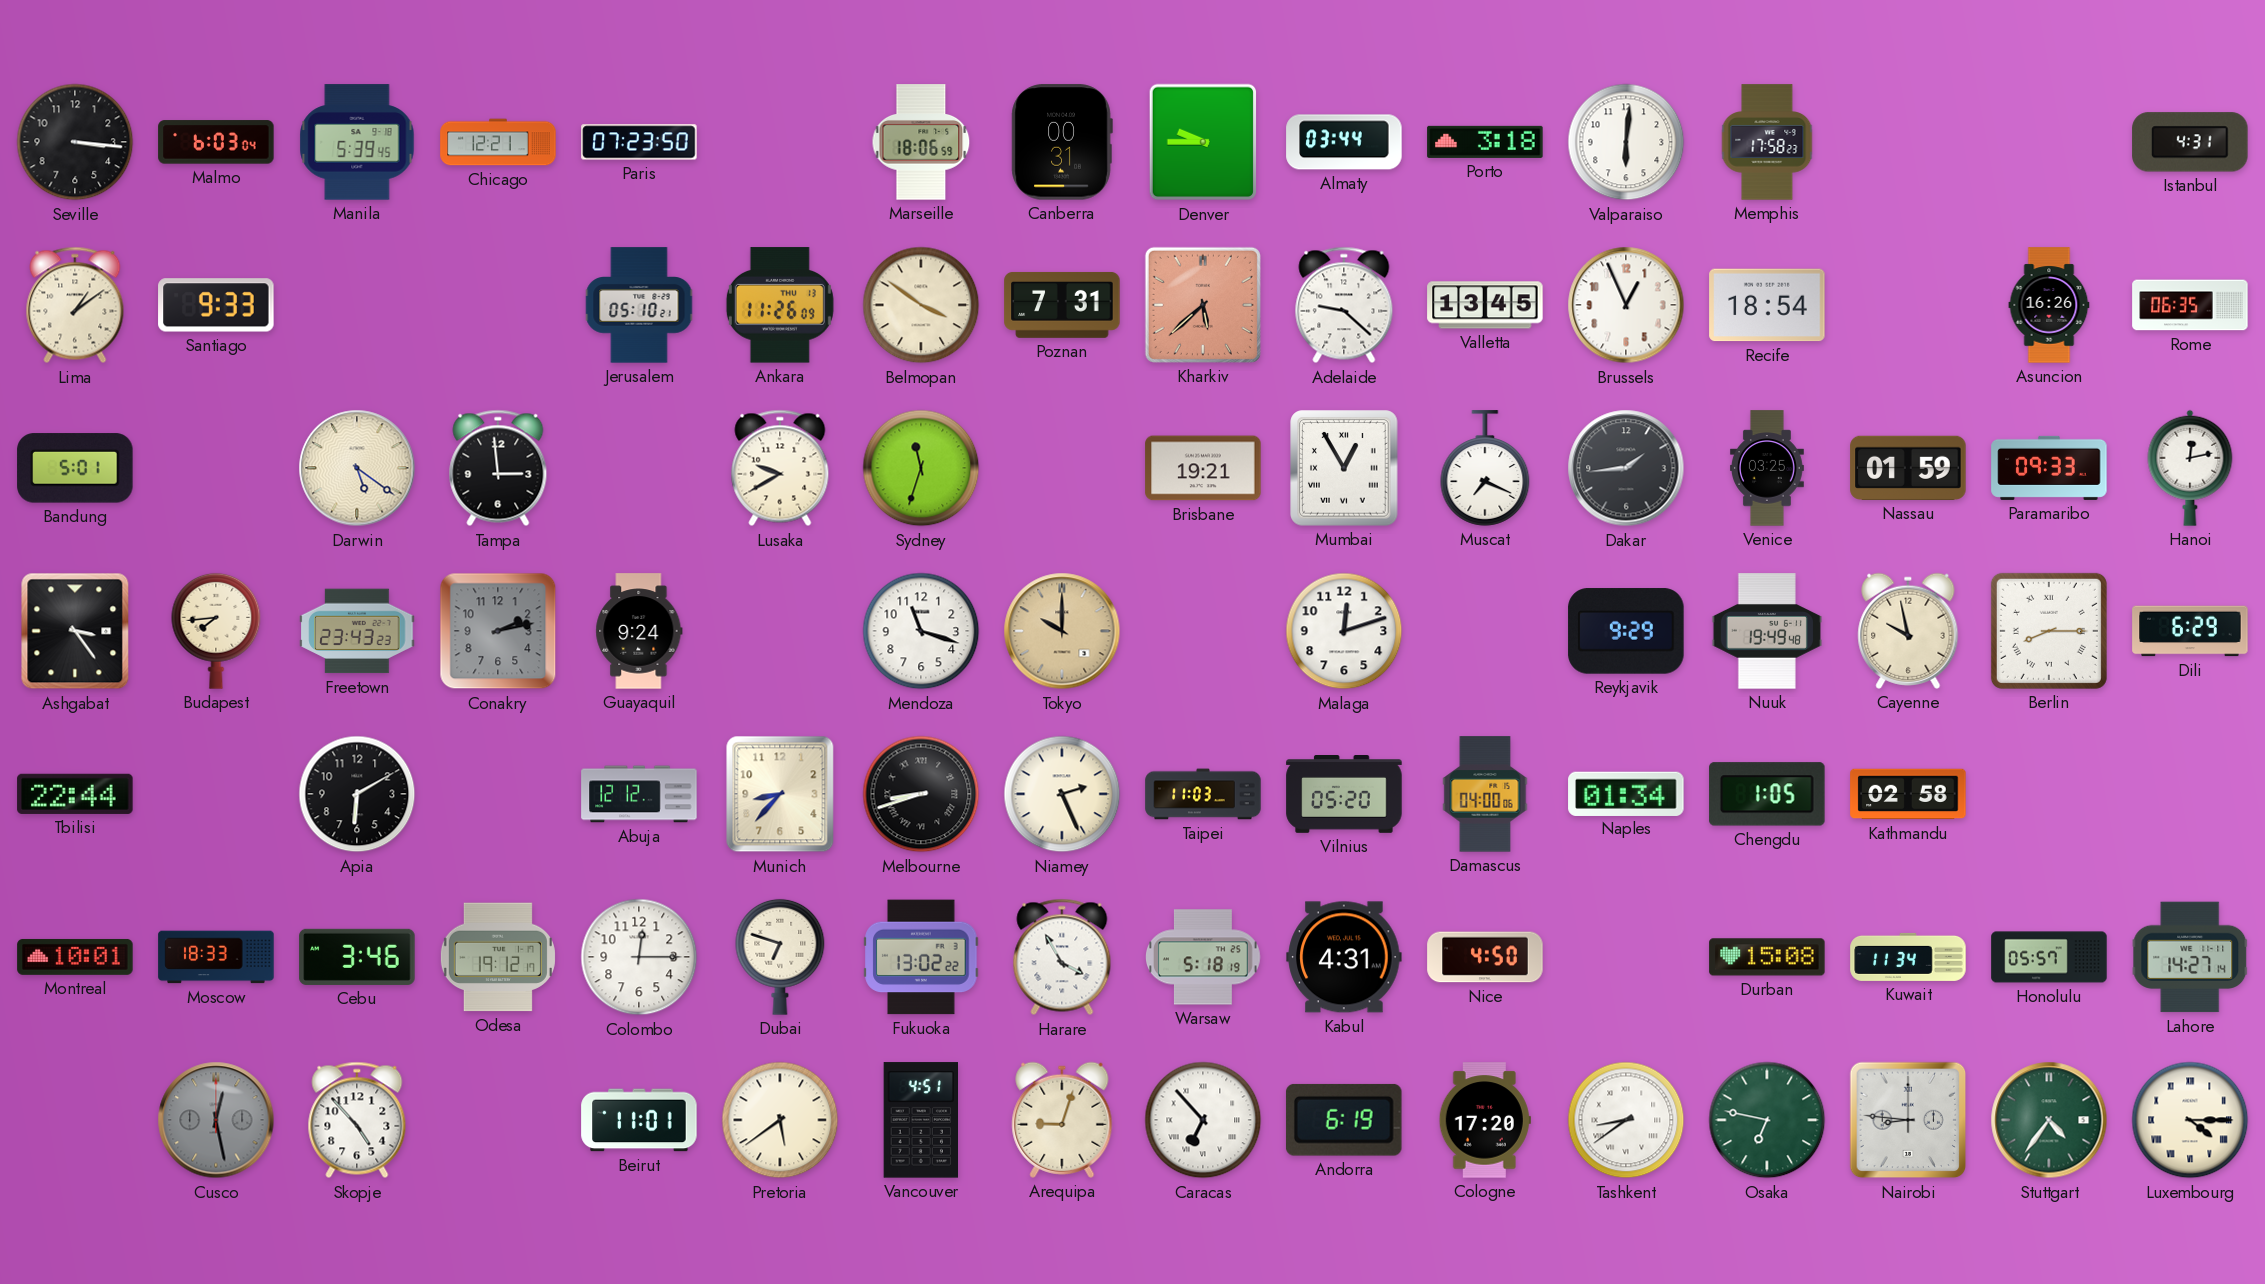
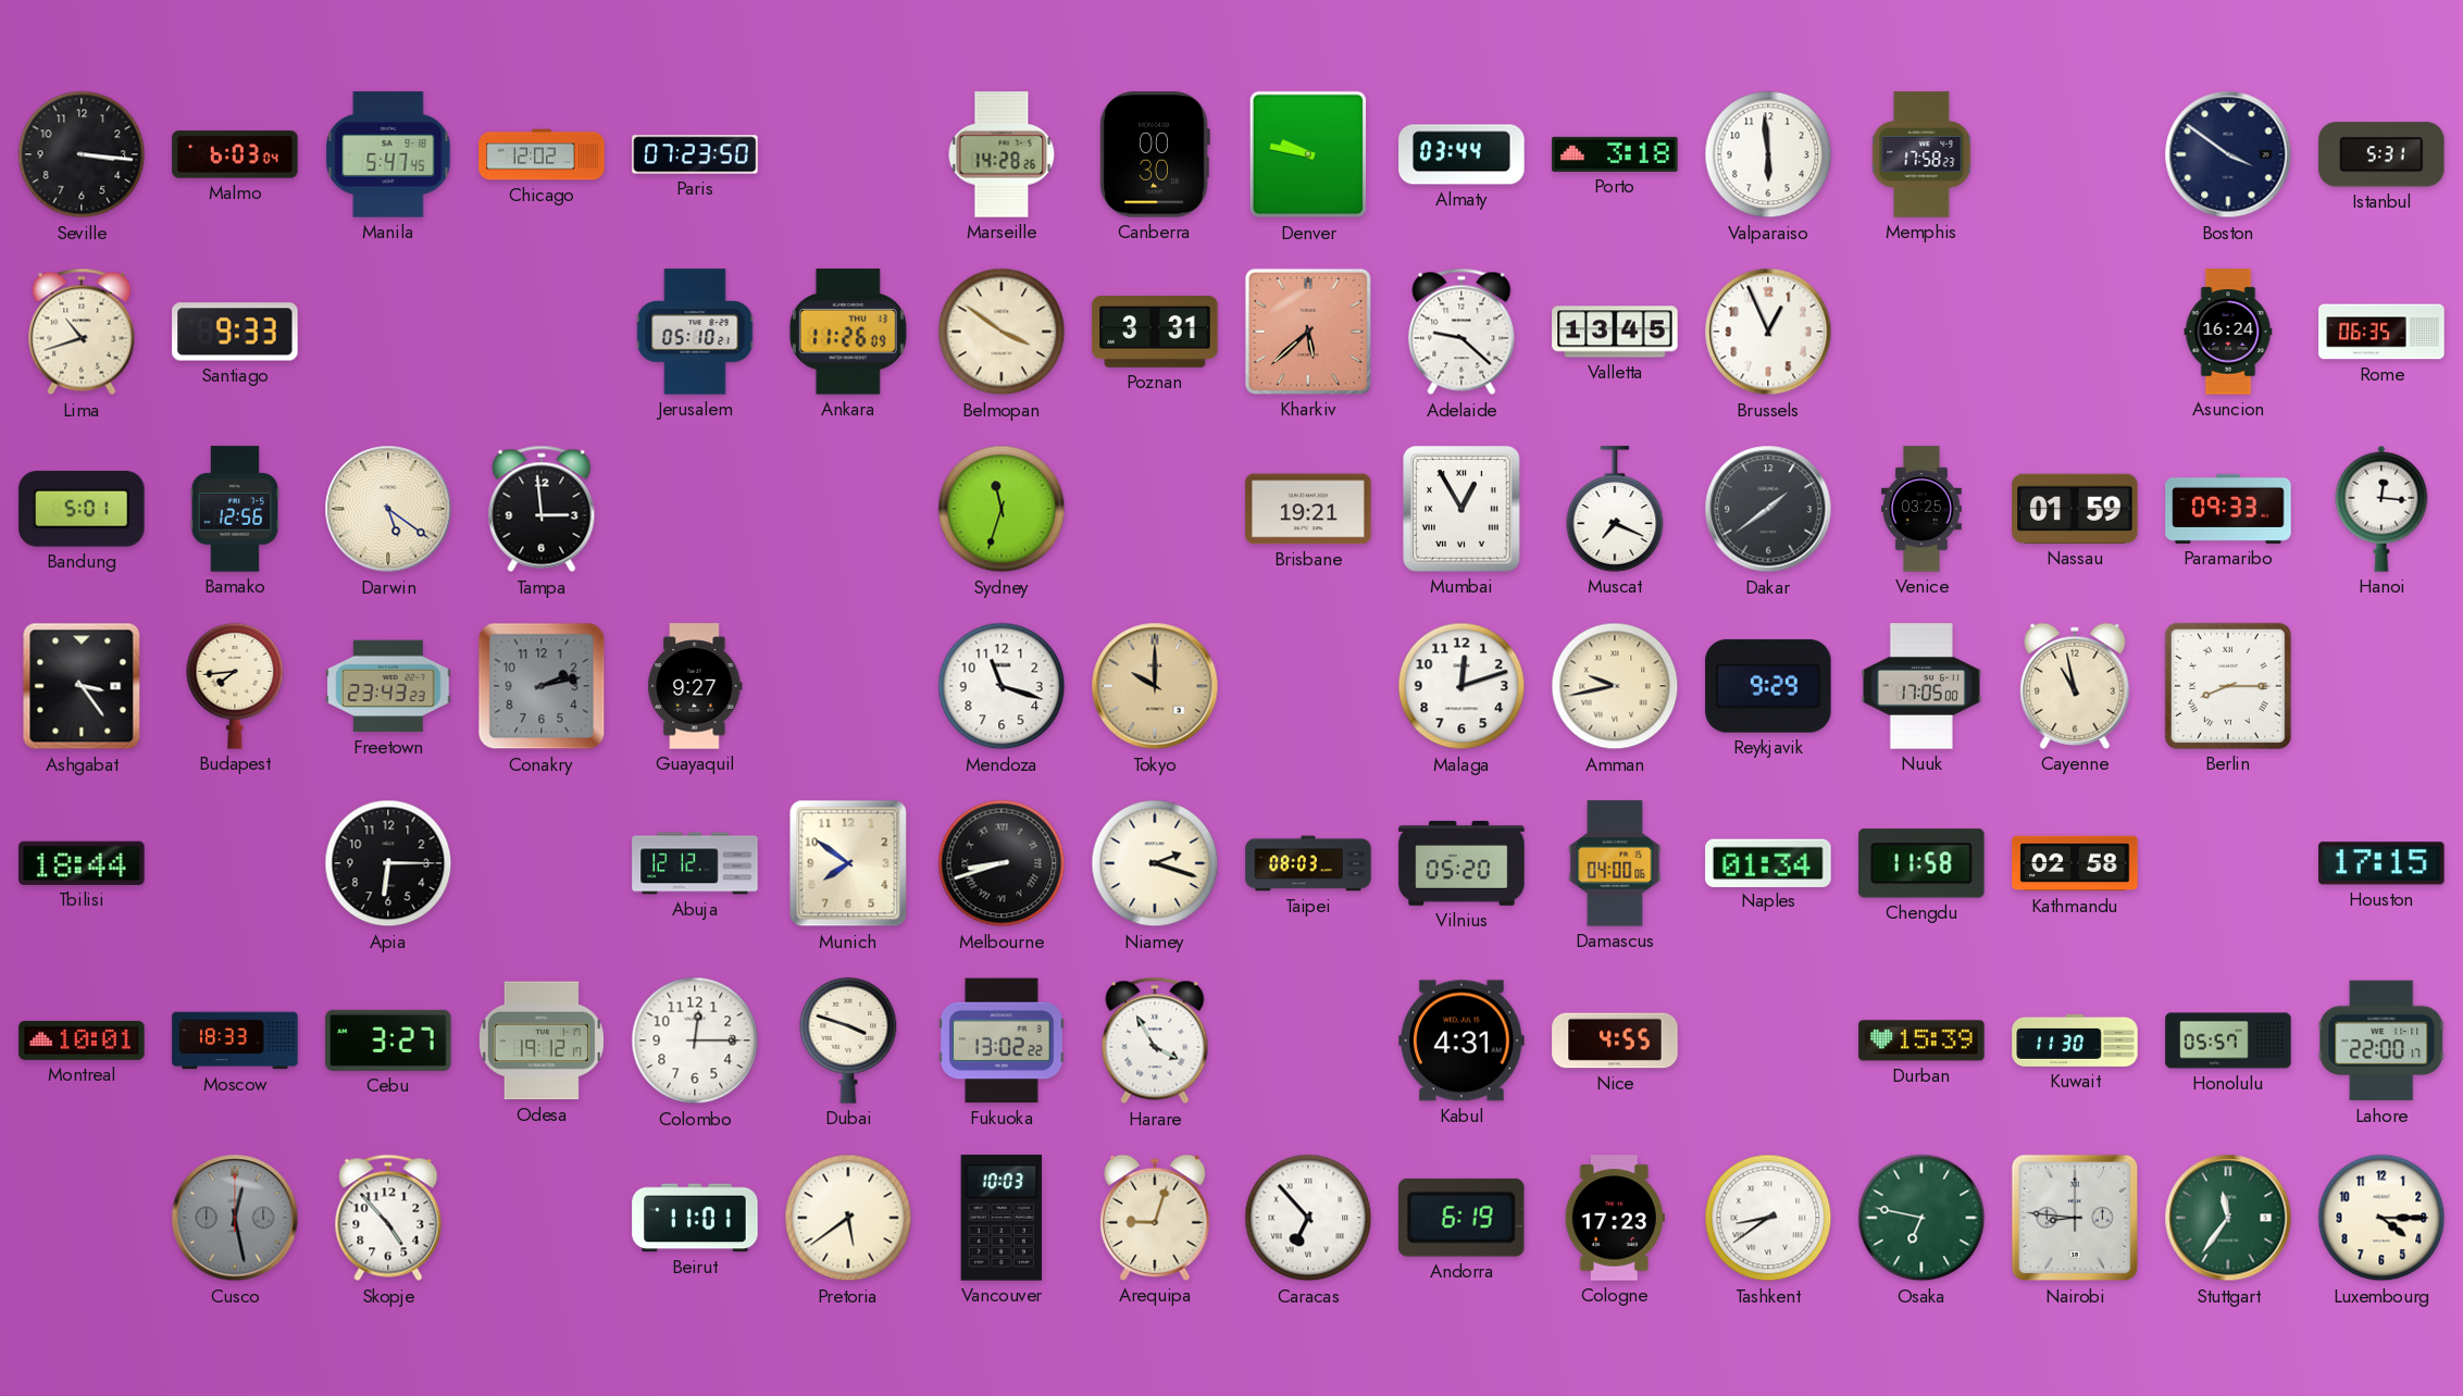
Manila: 5:39 -> 5:47 (388, 154)
Chicago: 12:21 -> 12:02 (542, 154)
Marseille: 18:06 -> 14:28 (1002, 154)
Canberra: 00:31 -> 00:30 (1155, 154)
Denver: 9:45 -> 9:47 (1308, 154)
Valparaiso: 6:01 -> 5:59 (1768, 154)
Boston: none -> 3:51 (2228, 154)
Istanbul: 4:31 -> 5:31 (2381, 154)
Lima: 1:09 -> 10:42 (82, 332)
Poznan: 7:31 -> 3:31 (1155, 332)
Recife: 18:54 -> none (1767, 305)
Asuncion: 16:26 -> 16:24 (2228, 332)
Bamako: none -> 12:56 (234, 509)
Lusaka: 9:40 -> none (780, 468)
Dakar: 1:44 -> 1:39 (1768, 509)
Hanoi: 12:13 -> 12:16 (2381, 509)
Guayaquil: 9:24 -> 9:27 (695, 686)
Amman: none -> 9:43 (1615, 686)
Nuuk: 19:49 -> 17:05 (1921, 686)
Cayenne: 9:58 -> 10:58 (2075, 686)
Dili: 6:29 -> none (2190, 631)
Tbilisi: 22:44 -> 18:44 (82, 863)
Apia: 6:10 -> 6:15 (388, 863)
Munich: 8:37 -> 7:51 (848, 863)
Niamey: 2:26 -> 2:18 (1155, 863)
Taipei: 11:03 -> 08:03 (1308, 863)
Chengdu: 1:05 -> 11:58 (1921, 863)
Houston: none -> 17:15 (2381, 863)
Cebu: 3:46 -> 3:27 (388, 1040)
Dubai: 6:48 -> 3:48 (848, 1040)
Warsaw: 5:18 -> none (1204, 957)
Nice: 4:50 -> 4:55 (1615, 1040)
Durban: 15:08 -> 15:39 (1921, 1040)
Kuwait: 11:34 -> 11:30 (2075, 1040)
Lahore: 14:27 -> 22:00 (2381, 1040)
Vancouver: 4:51 -> 10:03 (1002, 1218)
Cologne: 17:20 -> 17:23 (1615, 1218)
Stuttgart: 4:36 -> 11:36 (2228, 1218)
Luxembourg numerals: Roman -> Arabic (2381, 1218)
